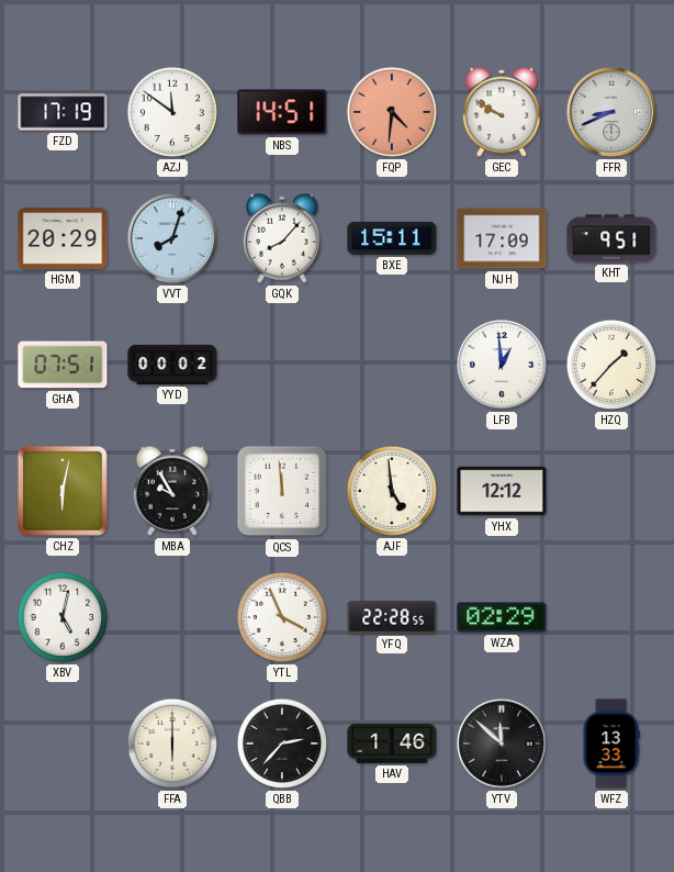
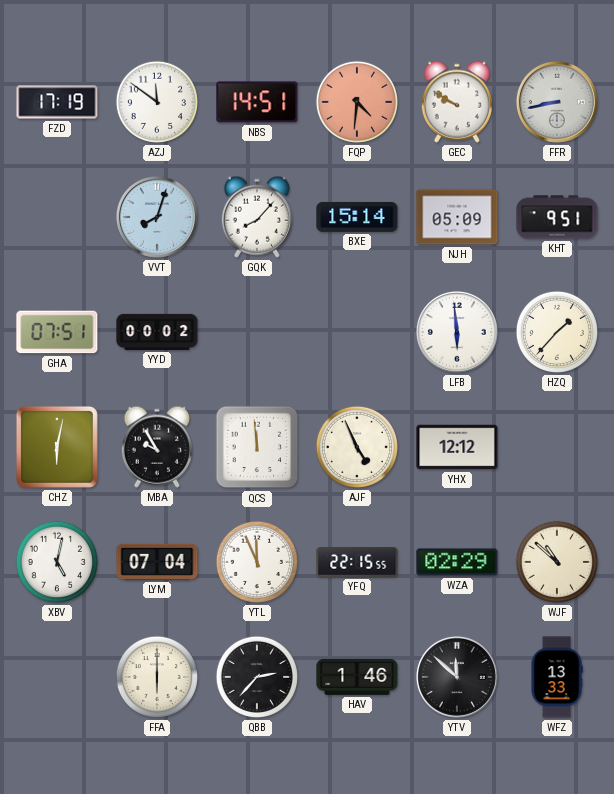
FFR: 8:41 -> 8:43 (557, 102)
HGM: 20:29 -> none (63, 238)
BXE: 15:11 -> 15:14 (357, 217)
NJH: 17:09 -> 05:09 (457, 217)
LFB: 12:59 -> 5:59 (457, 332)
AJF: 4:59 -> 4:56 (357, 447)
LYM: none -> 07:04 (157, 562)
YTL: 3:56 -> 11:56 (257, 562)
YFQ: 22:28 -> 22:15 (357, 562)
WJF: none -> 10:52 (557, 562)
